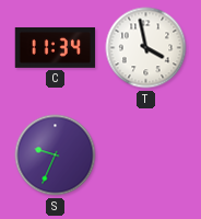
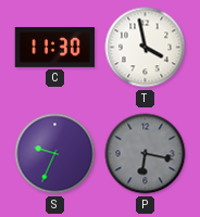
C: 11:34 -> 11:30 (55, 47)
P: none -> 6:17 (146, 154)
